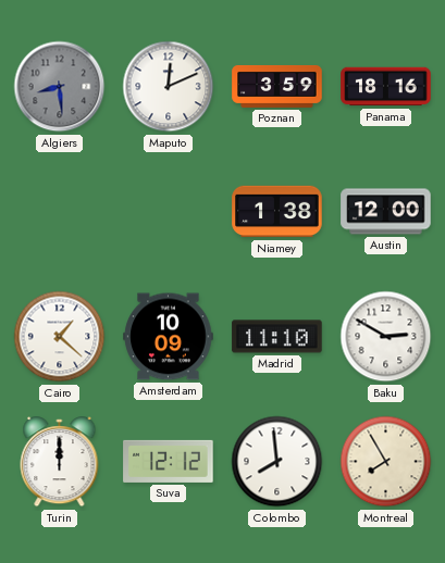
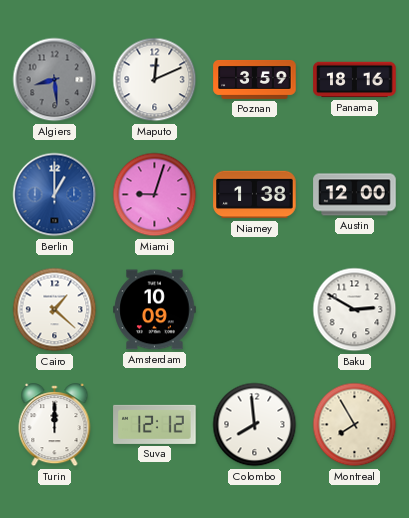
Berlin: none -> 1:00 (55, 195)
Miami: none -> 9:03 (155, 195)
Madrid: 11:10 -> none (277, 337)
